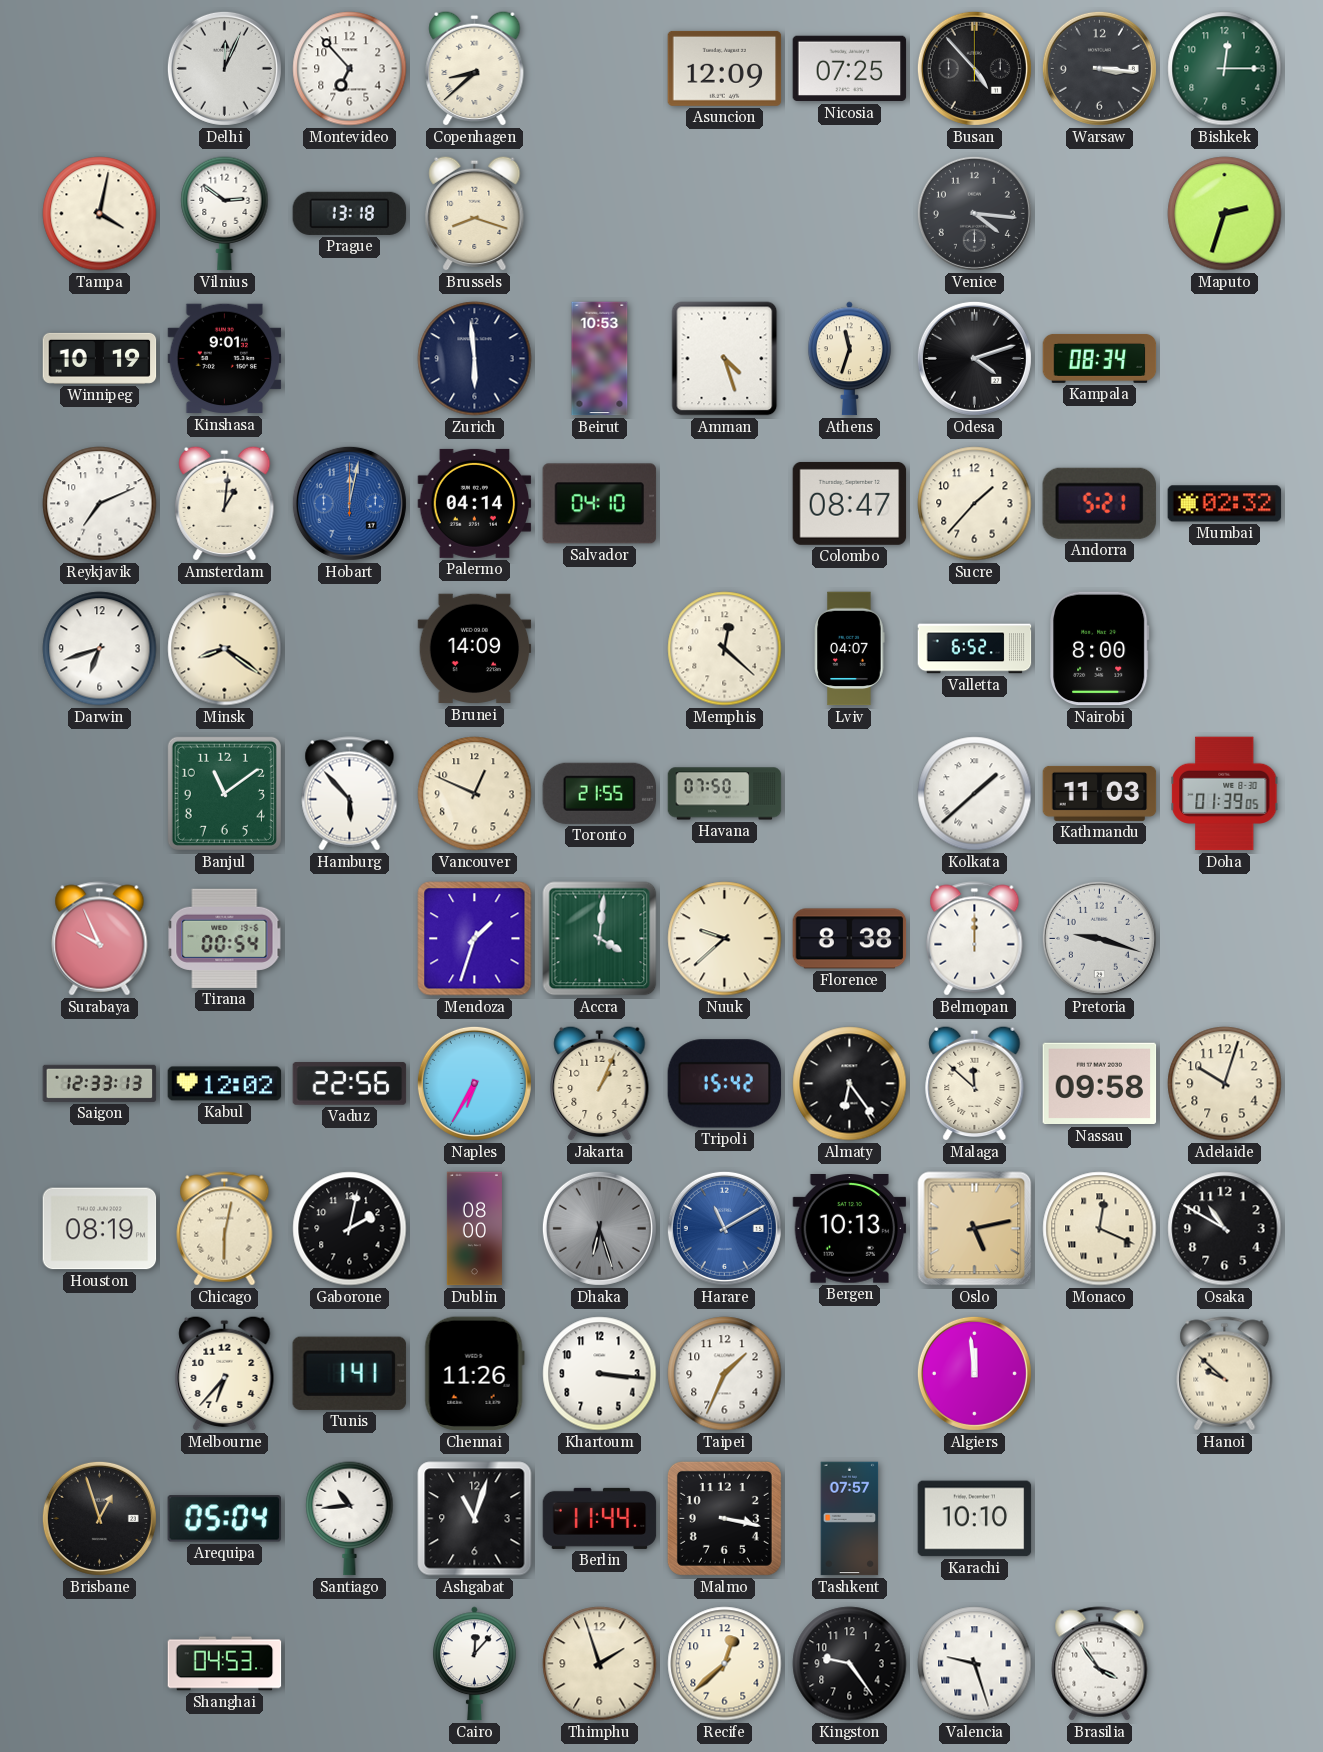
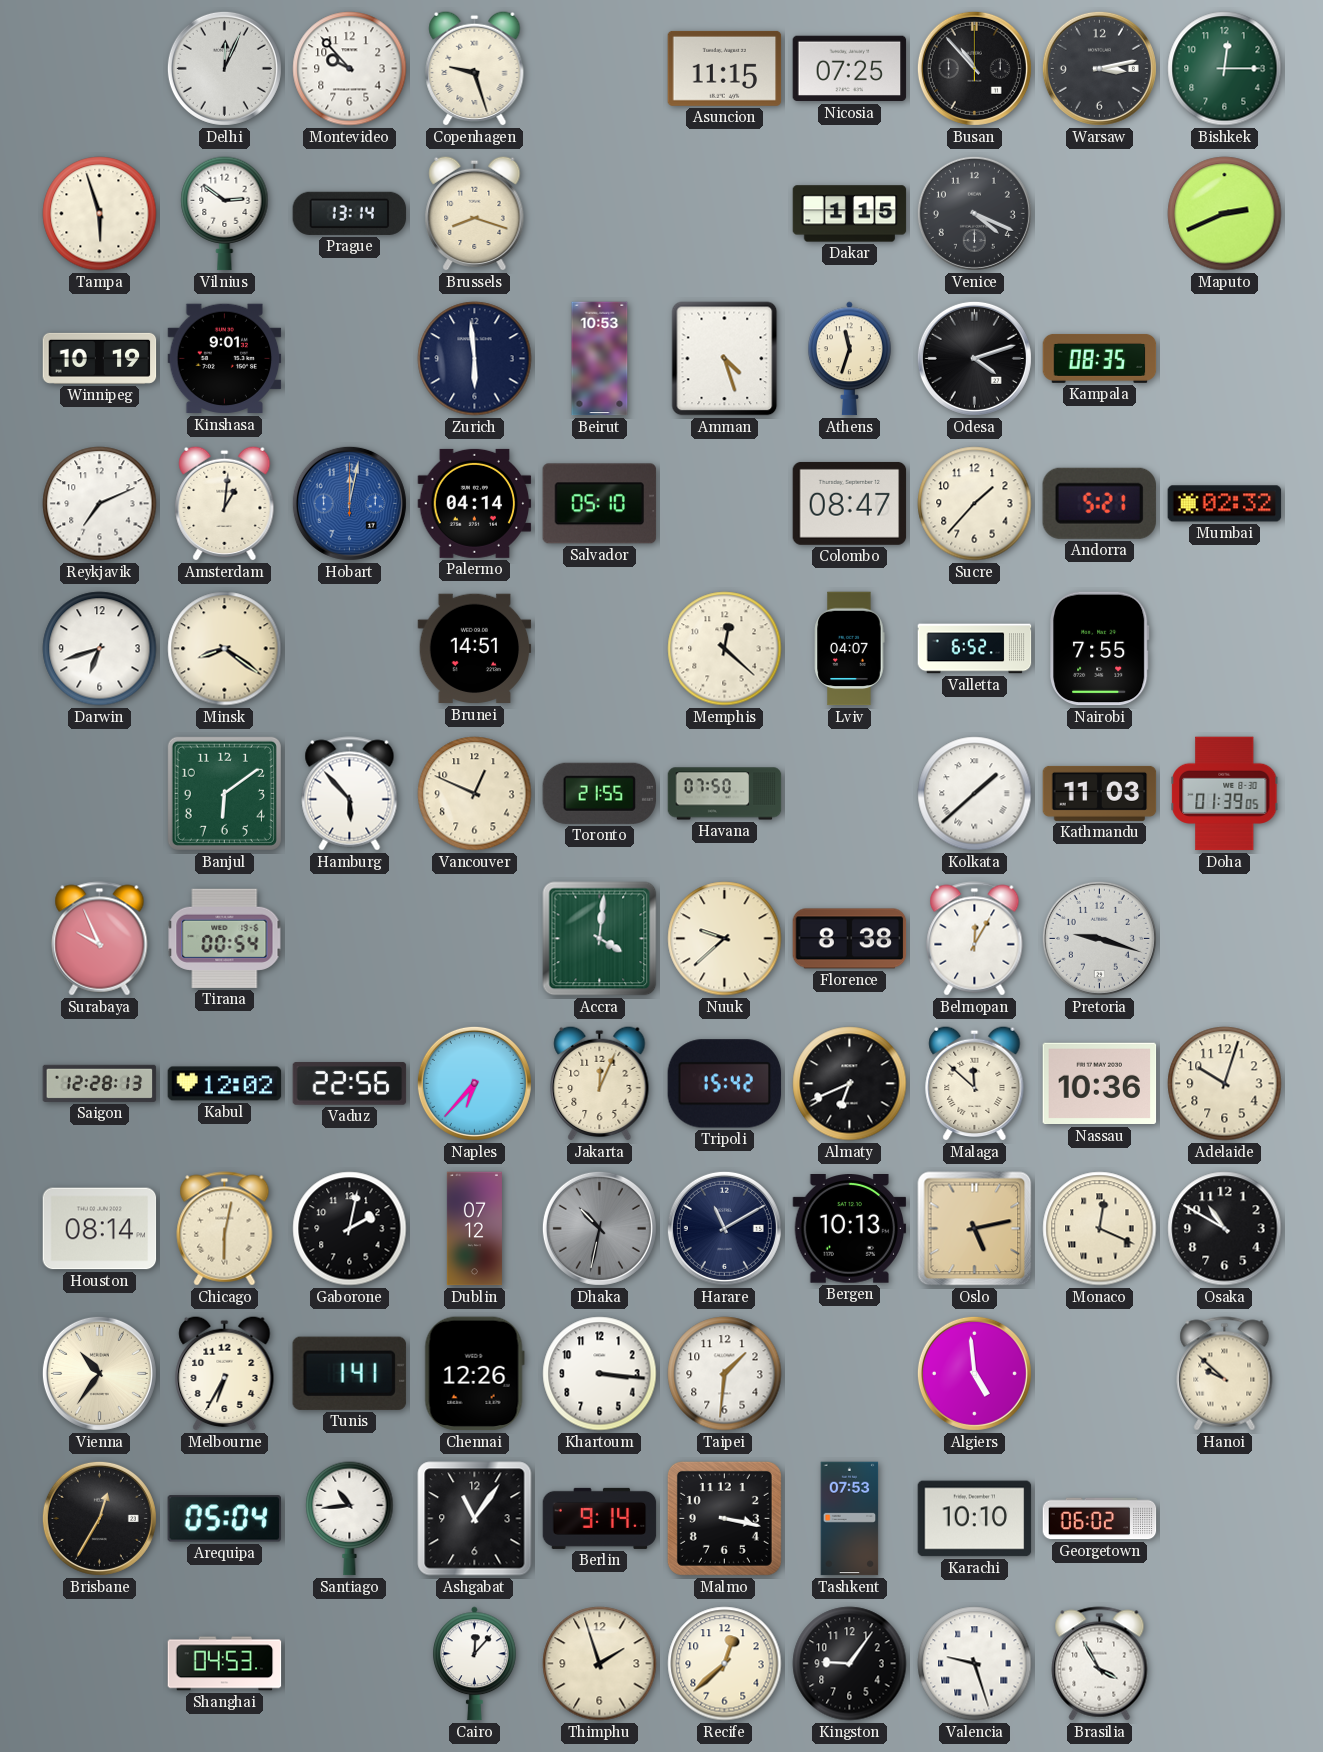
Montevideo: 6:53 -> 9:53 (350, 69)
Copenhagen: 8:38 -> 9:27 (475, 68)
Asuncion: 12:09 -> 11:15 (725, 68)
Busan: 4:53 -> 10:53 (974, 68)
Warsaw: 3:16 -> 3:13 (1099, 68)
Tampa: 4:02 -> 5:57 (100, 214)
Prague: 13:18 -> 13:14 (350, 213)
Dakar: none -> 1:15 (850, 214)
Venice: 4:16 -> 4:19 (974, 213)
Maputo: 2:33 -> 2:41 (1225, 214)
Kampala: 08:34 -> 08:35 (1100, 358)
Salvador: 04:10 -> 05:10 (600, 504)
Brunei: 14:09 -> 14:51 (475, 649)
Nairobi: 8:00 -> 7:55 (1100, 649)
Banjul: 11:09 -> 6:09 (224, 793)
Mendoza: 1:33 -> none (475, 939)
Belmopan: 12:00 -> 12:05 (975, 939)
Saigon: 12:33 -> 12:28 (100, 1083)
Naples: 6:35 -> 6:37 (474, 1083)
Jakarta: 1:04 -> 12:04 (600, 1083)
Almaty: 6:24 -> 6:41 (850, 1084)
Nassau: 09:58 -> 10:36 (1100, 1084)
Houston: 08:19 -> 08:14 (100, 1229)
Dublin: 08:00 -> 07:12 (474, 1229)
Dhaka: 6:27 -> 10:32 (599, 1228)
Harare dial: blue -> navy (724, 1228)
Vienna: none -> 10:36 (99, 1373)
Melbourne: 6:37 -> 6:35 (225, 1373)
Chennai: 11:26 -> 12:26 (474, 1374)
Taipei: 1:34 -> 1:31 (725, 1374)
Algiers: 11:59 -> 4:59 (974, 1373)
Brisbane: 12:57 -> 12:35 (99, 1518)
Ashgabat: 11:03 -> 11:06 (475, 1519)
Berlin: 11:44 -> 9:14 (600, 1518)
Tashkent: 07:57 -> 07:53 (850, 1519)
Georgetown: none -> 06:02 (1100, 1519)
Kingston: 9:24 -> 9:06 (850, 1664)
Brasilia: 3:54 -> 3:55 (1100, 1664)
